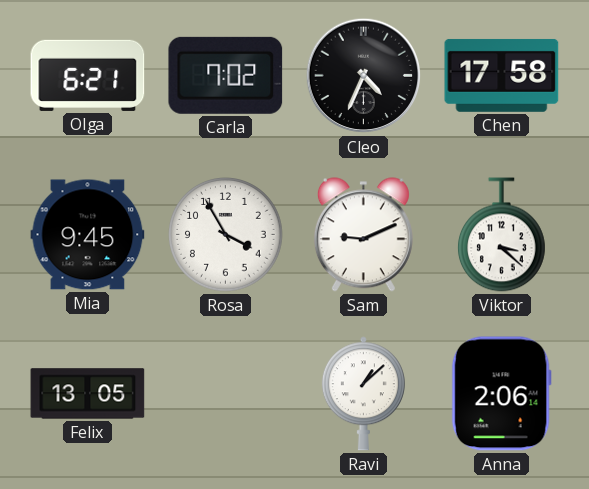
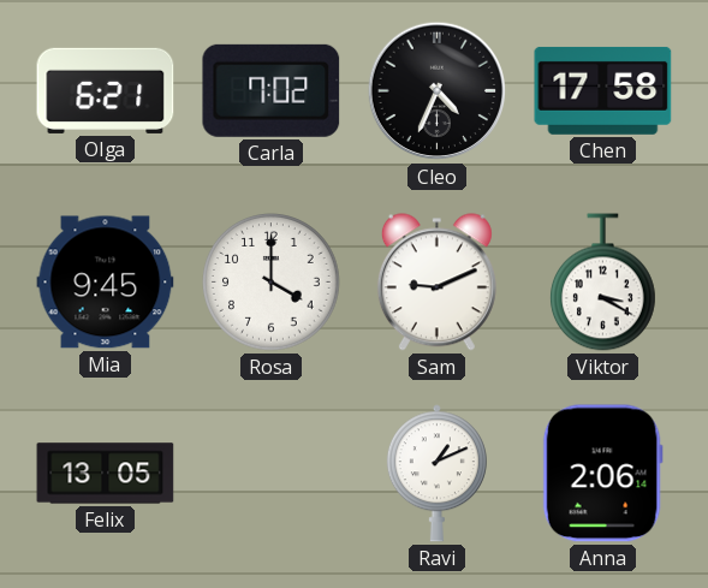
Rosa: 3:55 -> 4:00 (272, 283)
Viktor: 3:22 -> 3:20 (602, 283)
Ravi: 1:08 -> 1:11 (436, 474)
